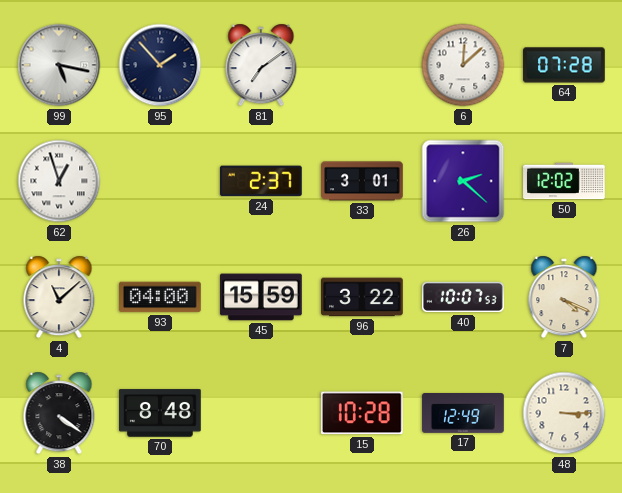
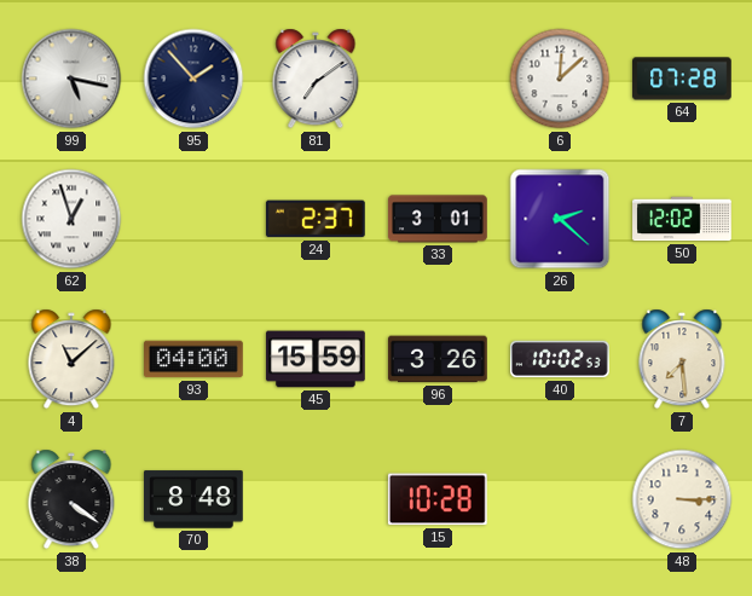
96: 3:22 -> 3:26 (439, 359)
40: 10:07 -> 10:02 (561, 359)
7: 4:19 -> 7:29 (682, 359)
17: 12:49 -> none (463, 414)
